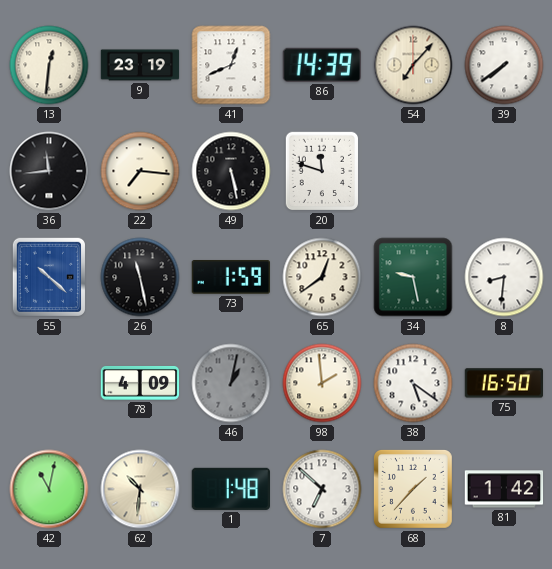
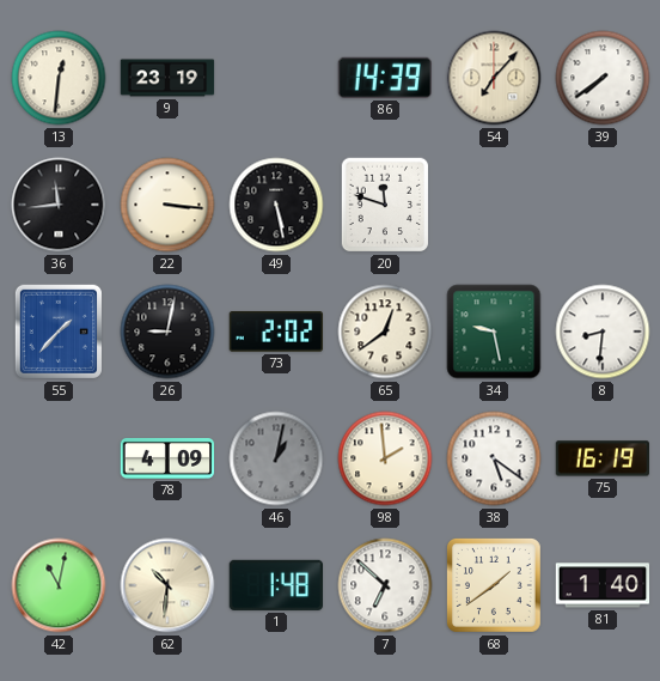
41: 12:41 -> none (231, 65)
22: 7:16 -> 3:16 (167, 205)
55: 10:22 -> 1:37 (59, 332)
26: 11:28 -> 9:02 (167, 332)
73: 1:59 -> 2:02 (275, 333)
75: 16:50 -> 16:19 (603, 458)
68: 1:37 -> 1:39 (494, 585)
81: 1:42 -> 1:40 (603, 585)
